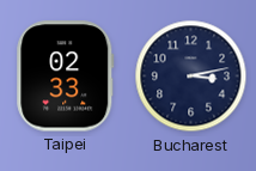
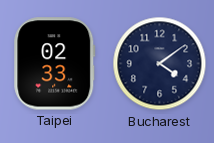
Bucharest: 3:13 -> 4:09 (160, 64)
